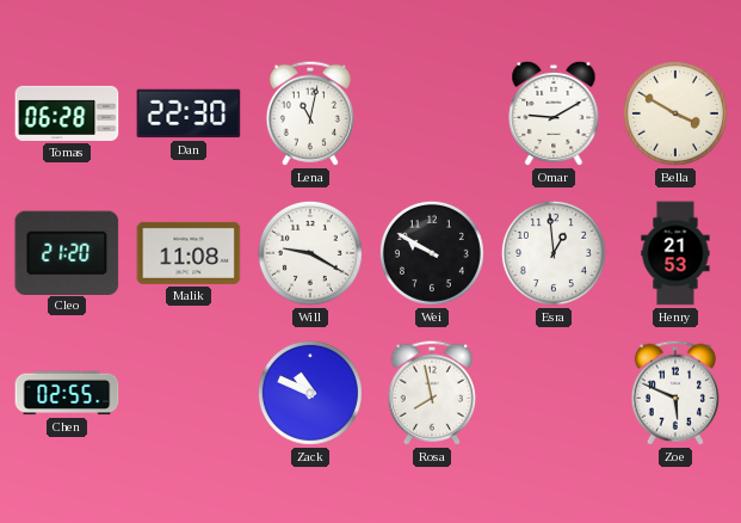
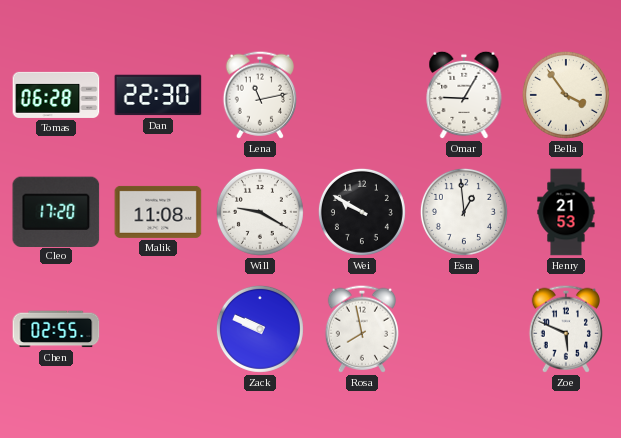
Lena: 11:02 -> 11:13 (260, 95)
Omar: 9:10 -> 9:05 (464, 95)
Bella: 3:50 -> 3:54 (566, 95)
Cleo: 21:20 -> 17:20 (56, 211)
Zack: 10:49 -> 9:49 (260, 329)
